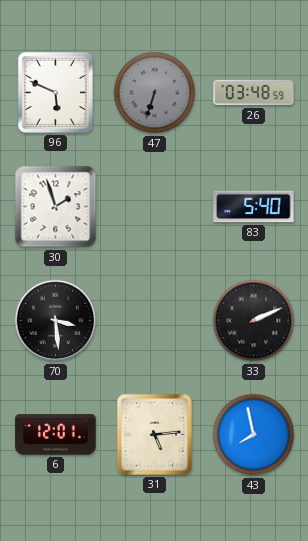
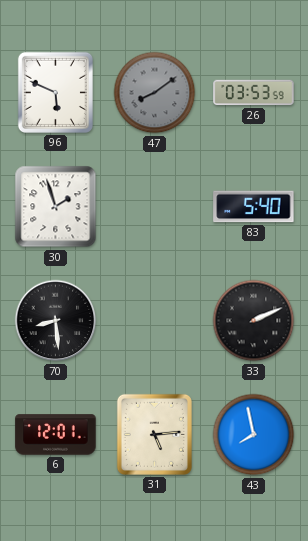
47: 6:33 -> 8:09 (155, 93)
26: 03:48 -> 03:53 (254, 93)
70: 3:29 -> 8:29 (56, 321)
